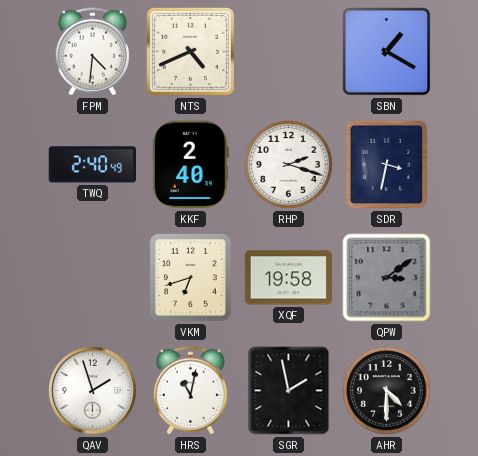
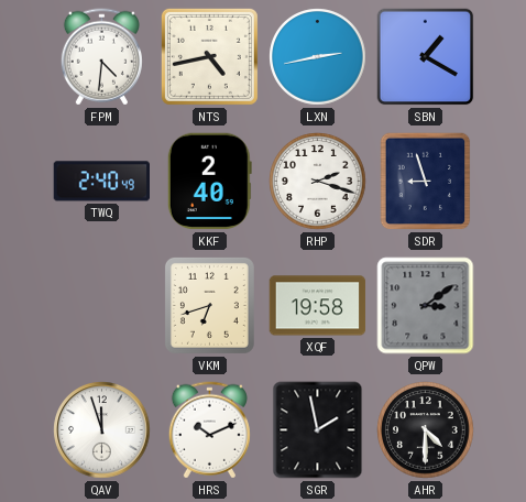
NTS: 4:41 -> 4:43 (209, 56)
LXN: none -> 2:43 (318, 57)
SDR: 3:32 -> 8:57 (426, 182)
QAV: 1:57 -> 11:57 (102, 430)
HRS: 11:02 -> 10:11 (209, 430)
